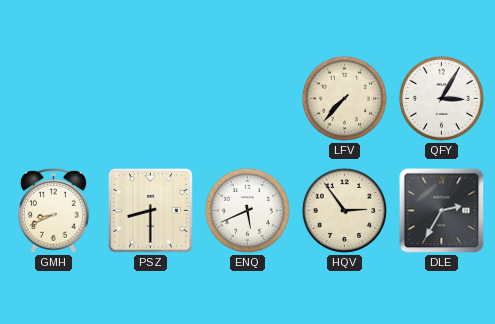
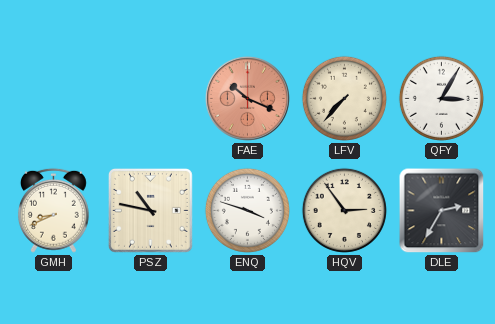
FAE: none -> 10:19 (247, 98)
PSZ: 8:30 -> 10:47 (150, 210)
ENQ: 5:41 -> 3:48 (247, 210)
